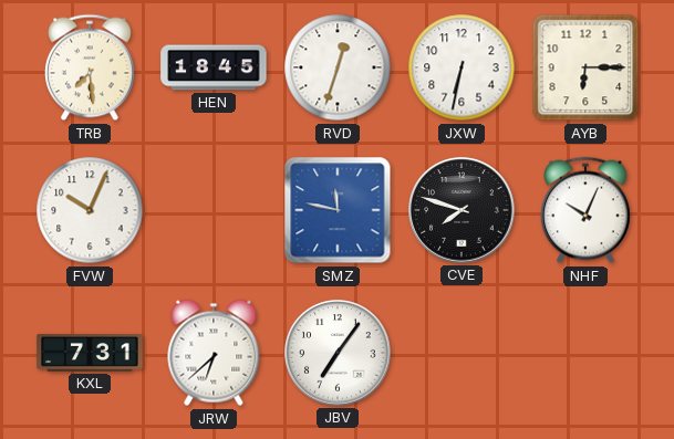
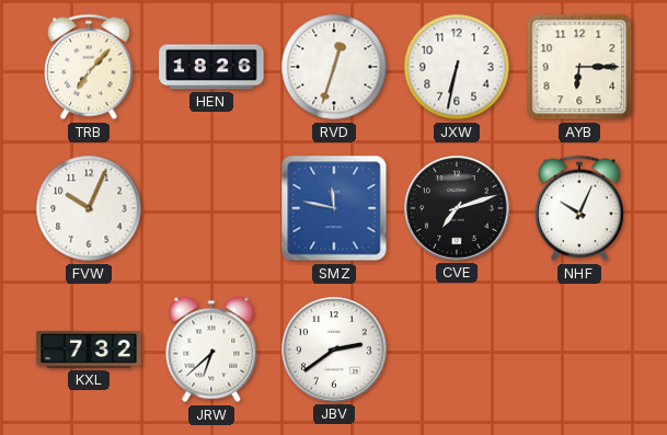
TRB: 7:29 -> 7:07 (90, 67)
HEN: 18:45 -> 18:26 (211, 67)
CVE: 7:48 -> 7:12 (457, 208)
KXL: 7:31 -> 7:32 (89, 351)
JBV: 7:06 -> 2:39 (334, 350)
